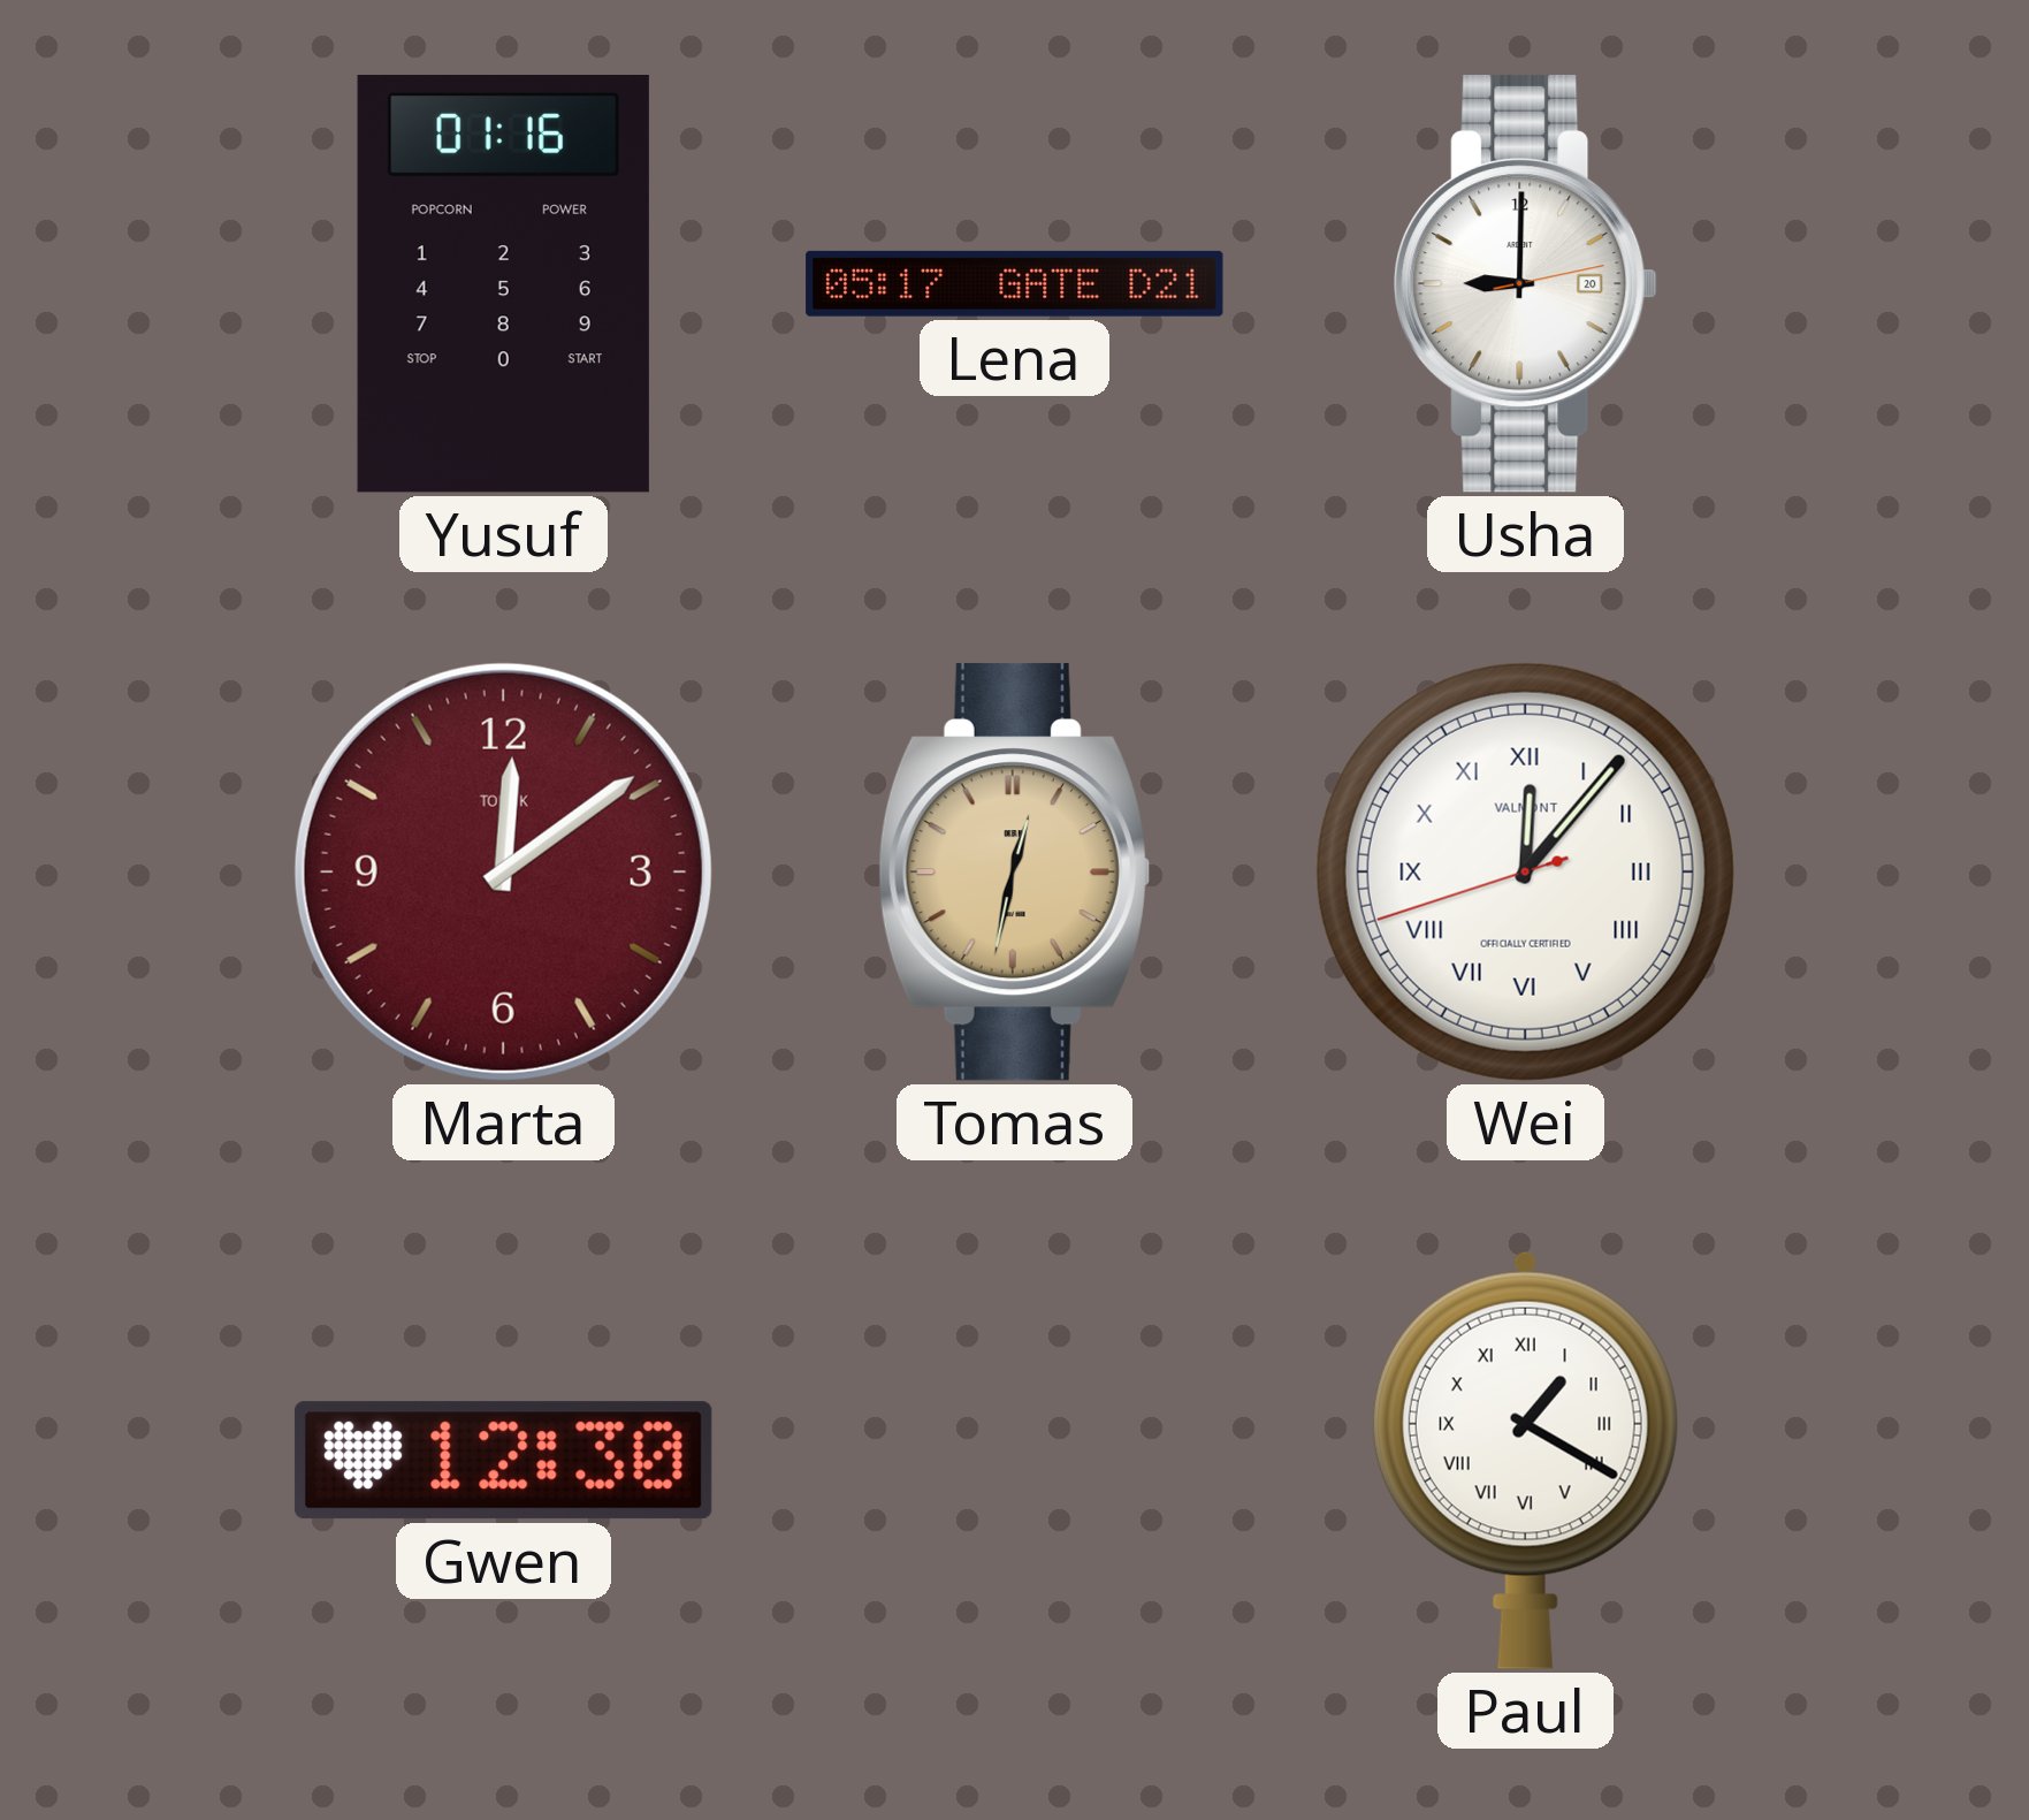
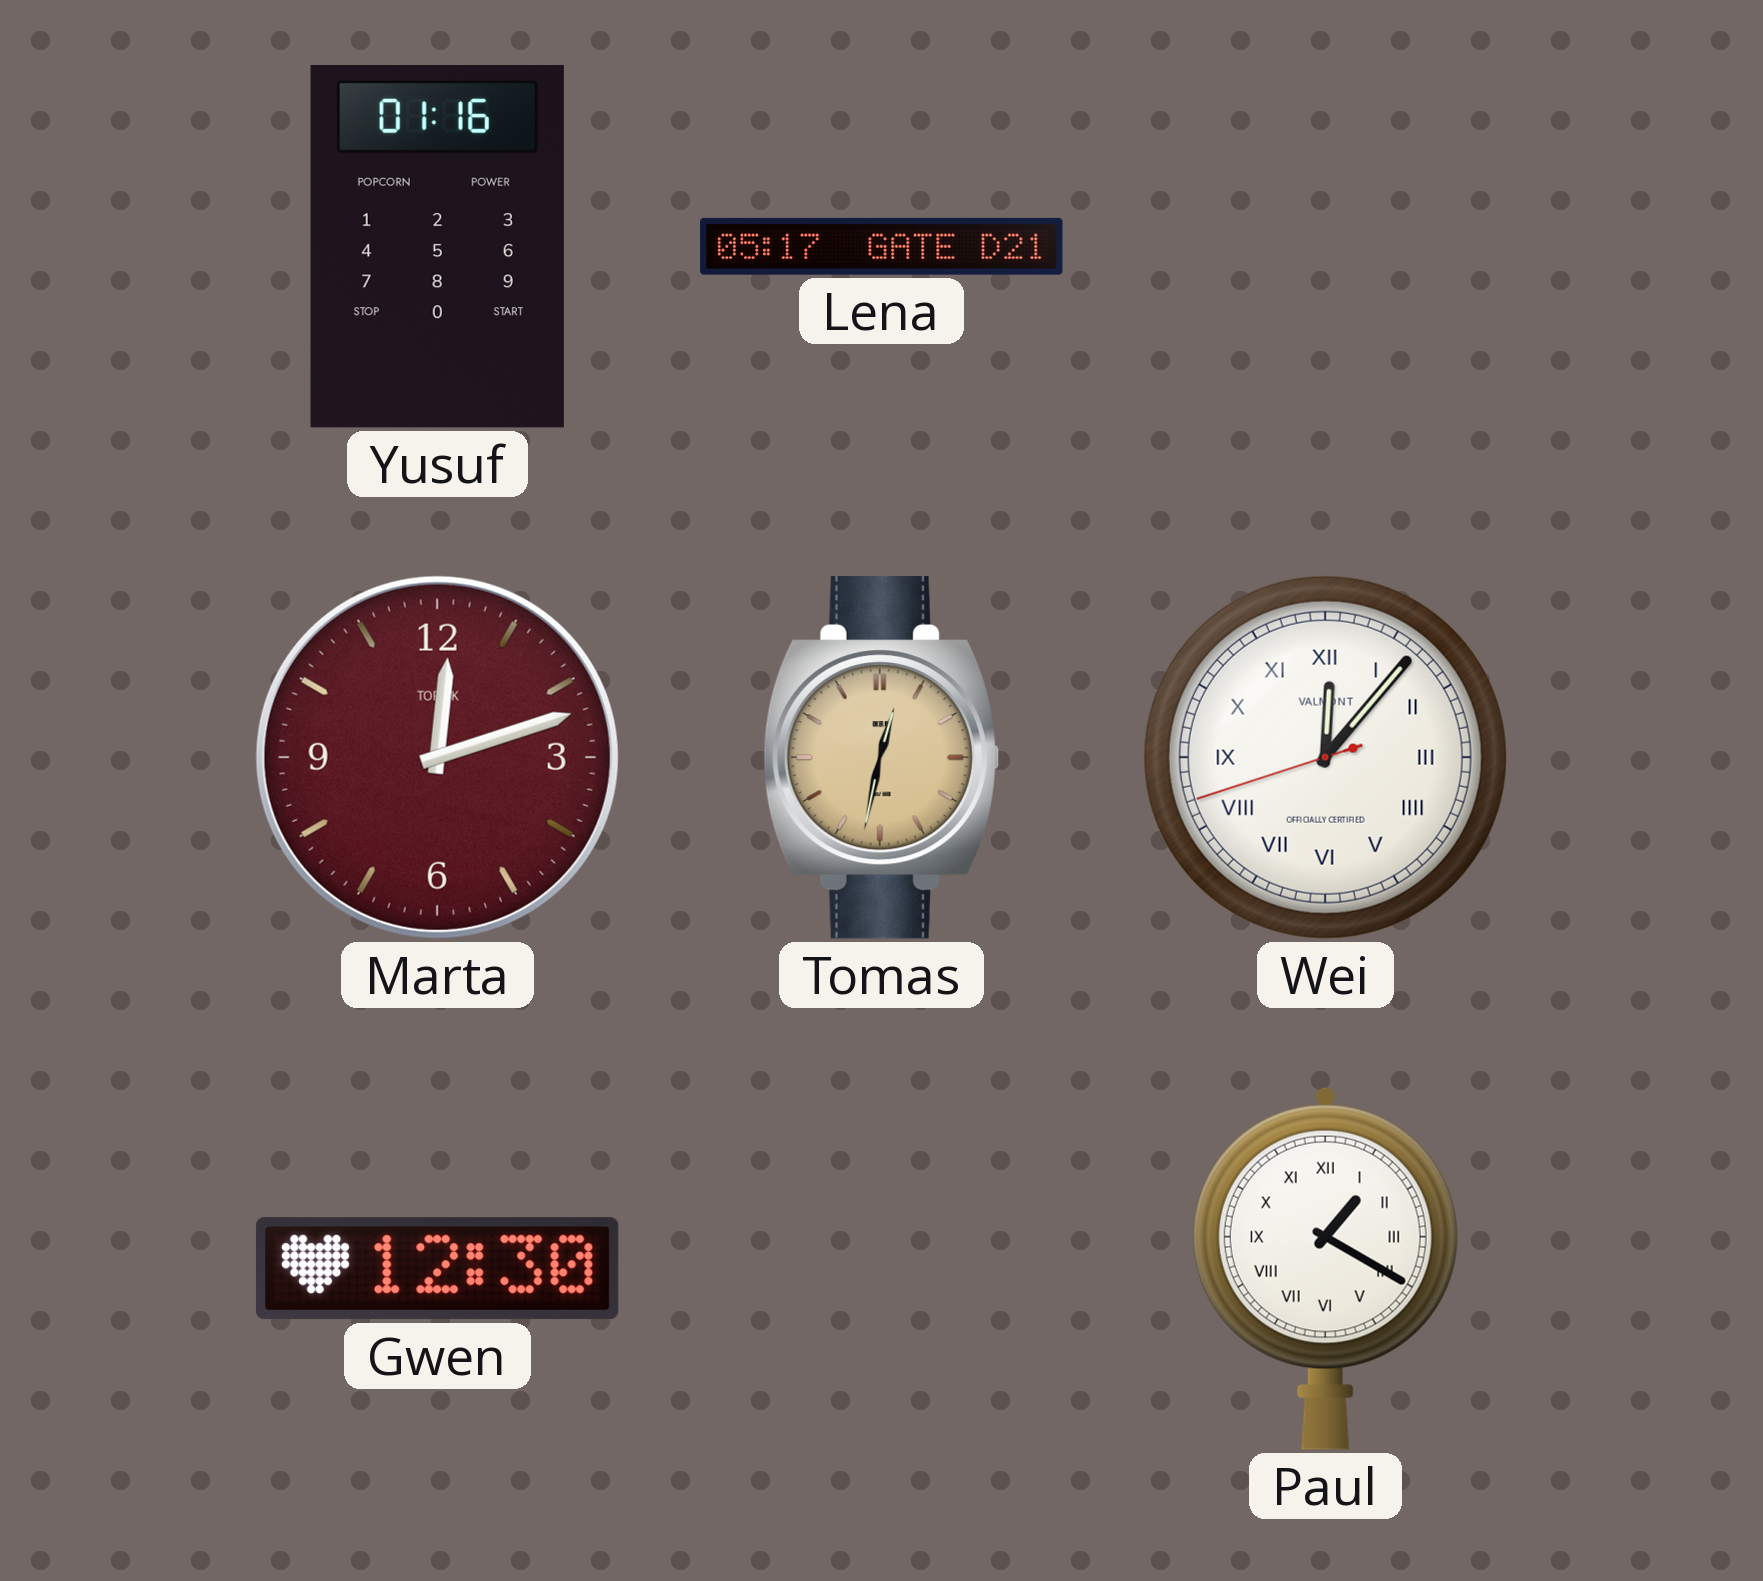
Usha: 9:00 -> none (1526, 283)
Marta: 12:09 -> 12:12 (437, 757)
